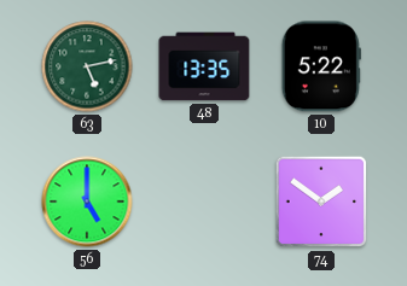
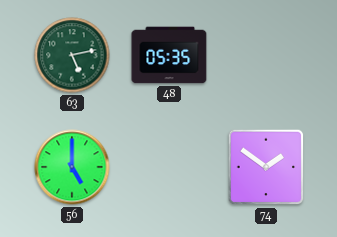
48: 13:35 -> 05:35 (169, 55)
10: 5:22 -> none (321, 66)
